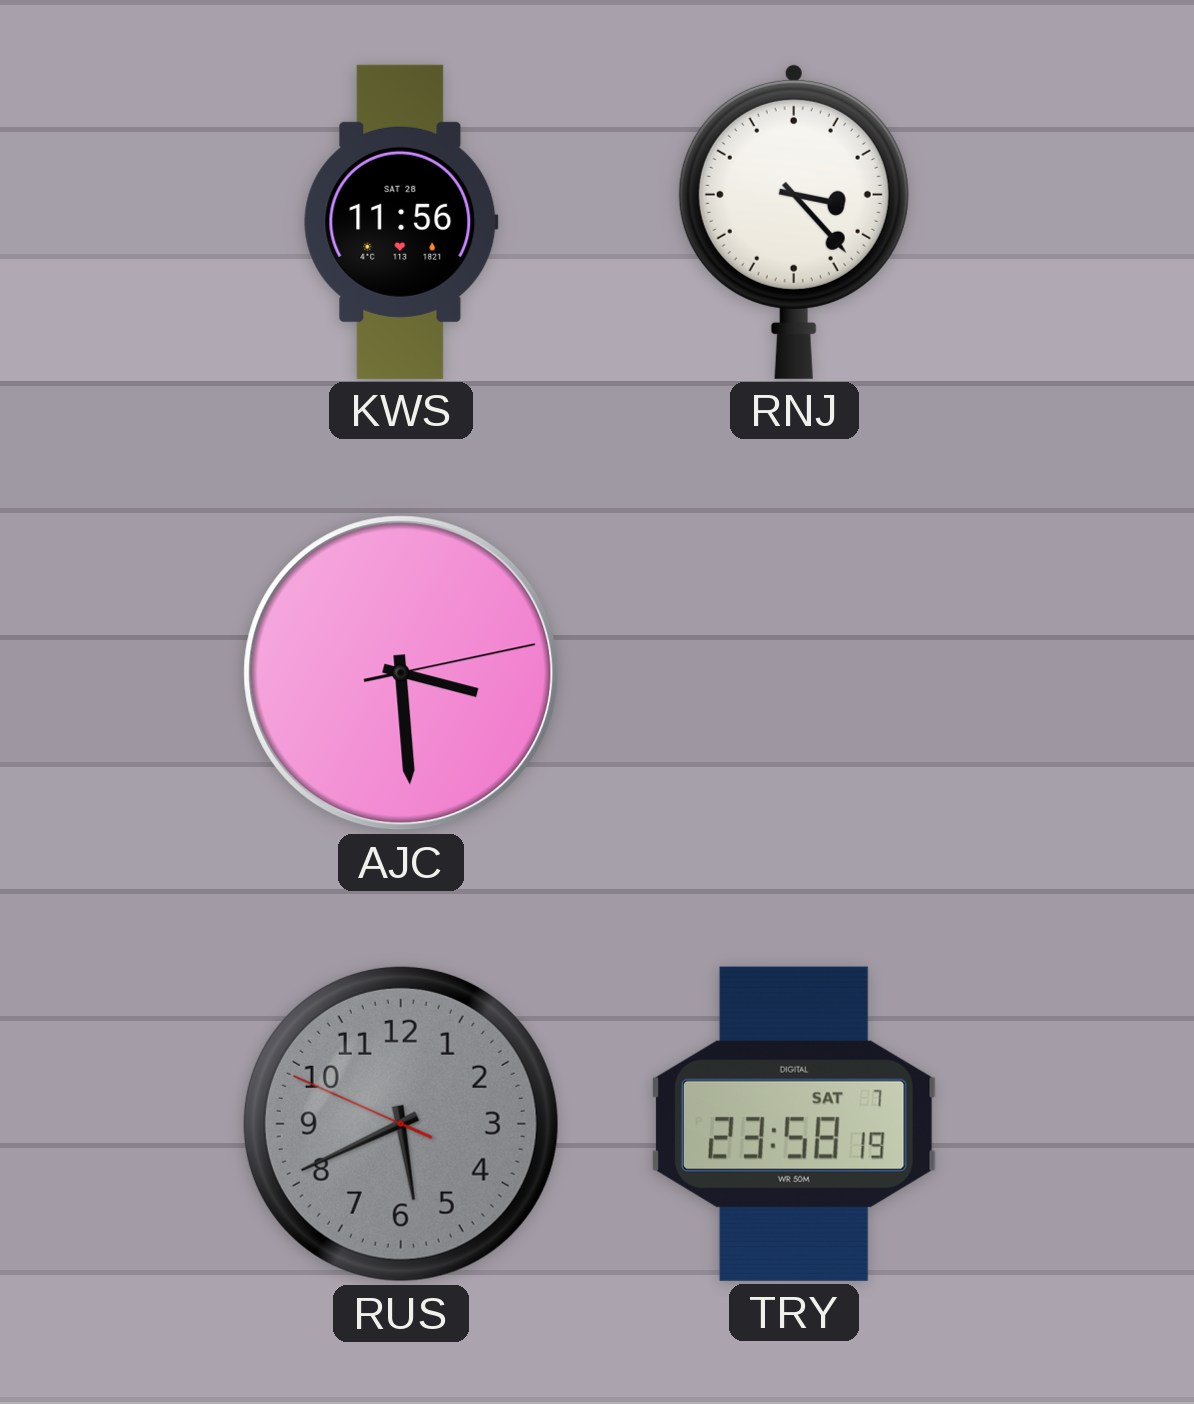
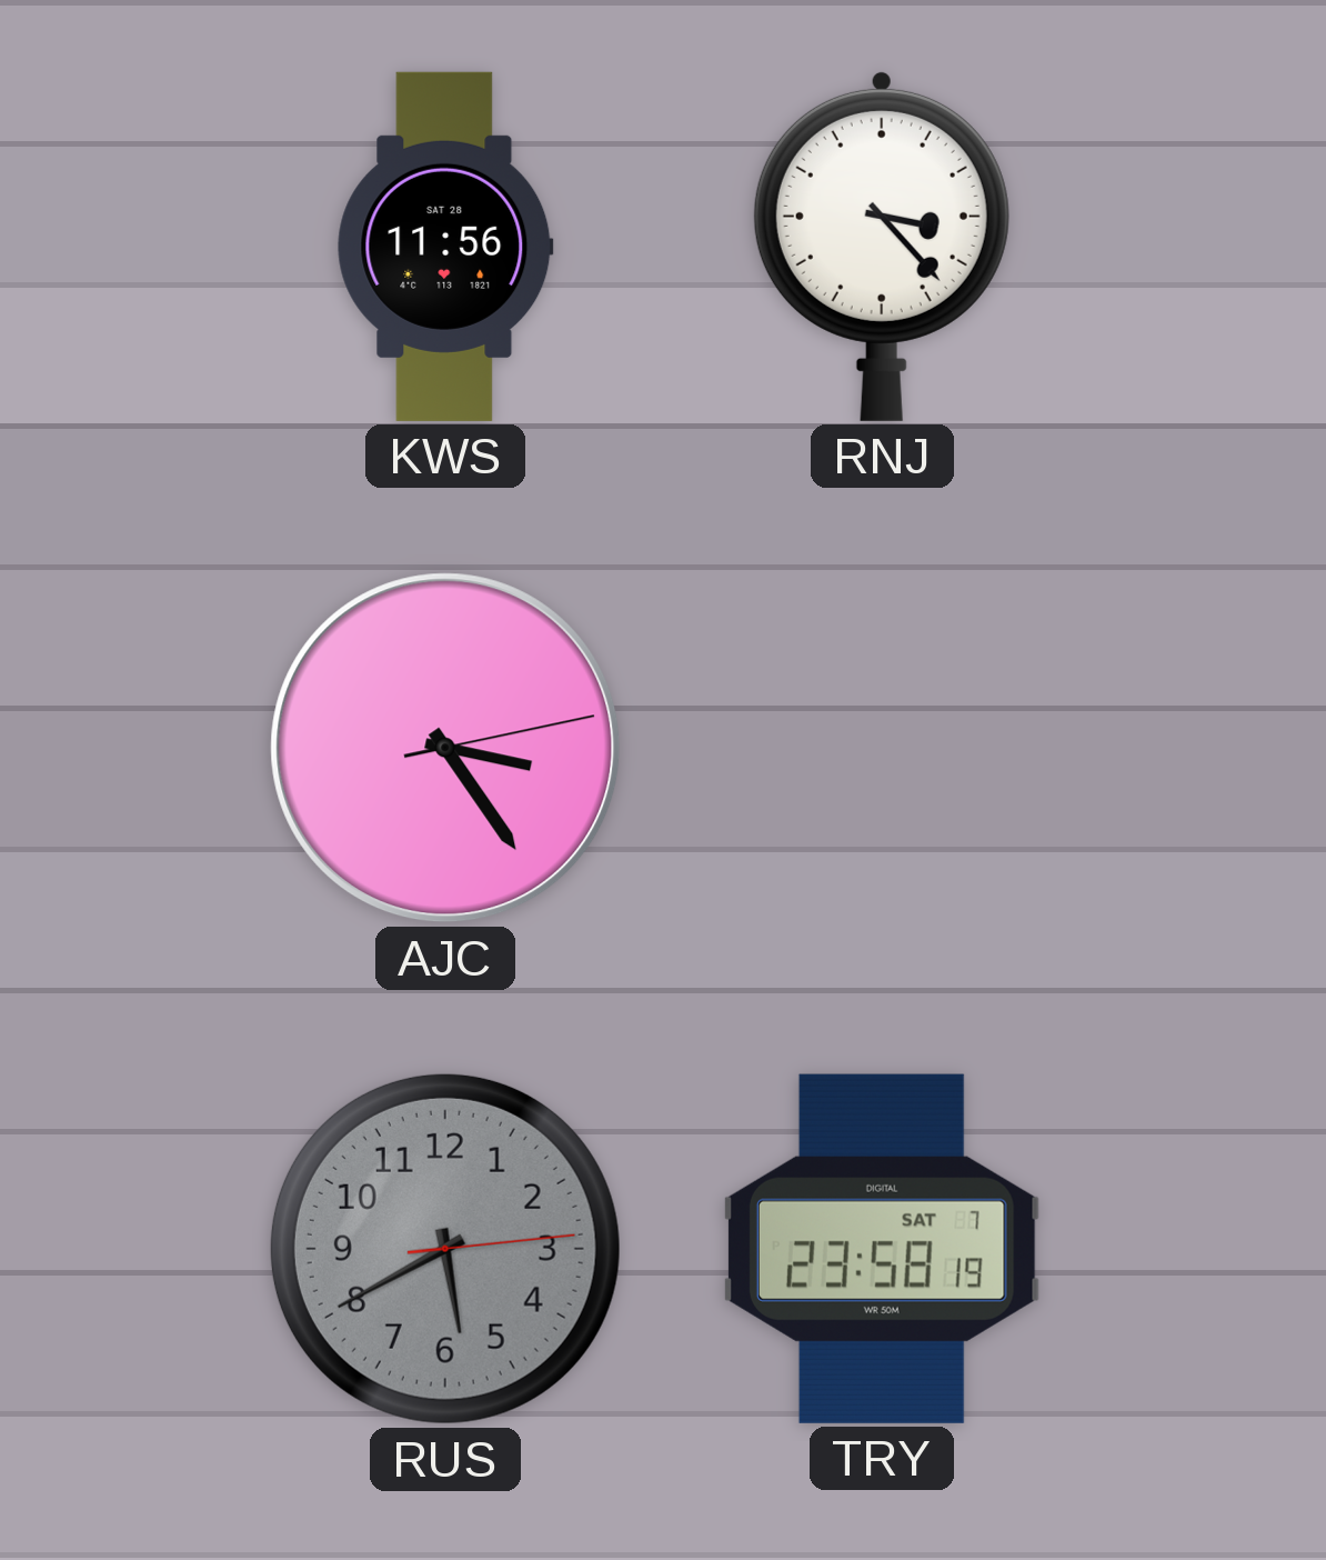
AJC: 3:29 -> 3:24 (445, 748)
RUS: 5:40:49 -> 5:40:14 (445, 1249)
